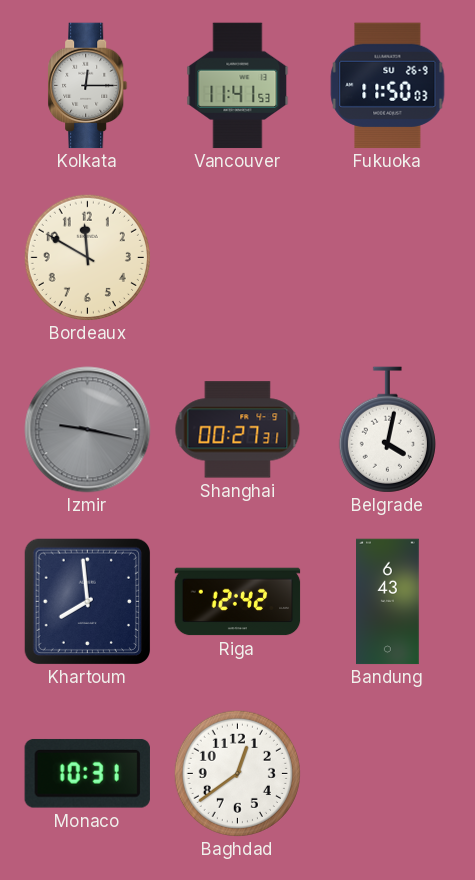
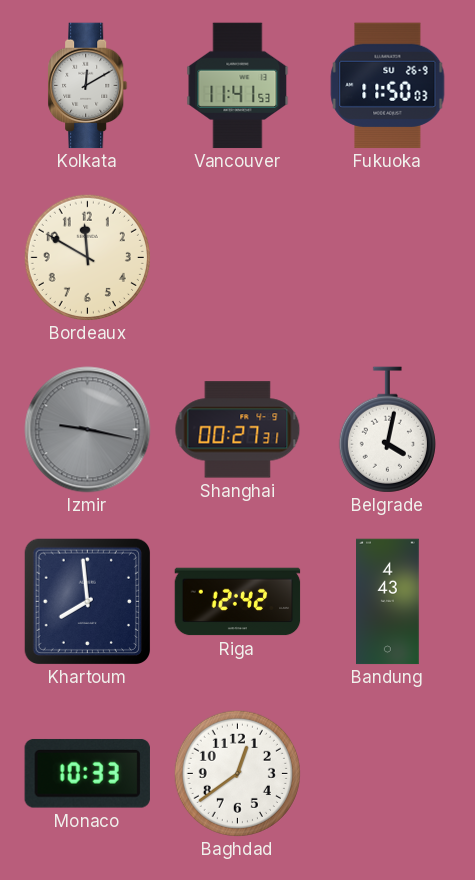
Kolkata: 12:15 -> 12:10 (88, 86)
Bandung: 6:43 -> 4:43 (388, 602)
Monaco: 10:31 -> 10:33 (87, 773)
